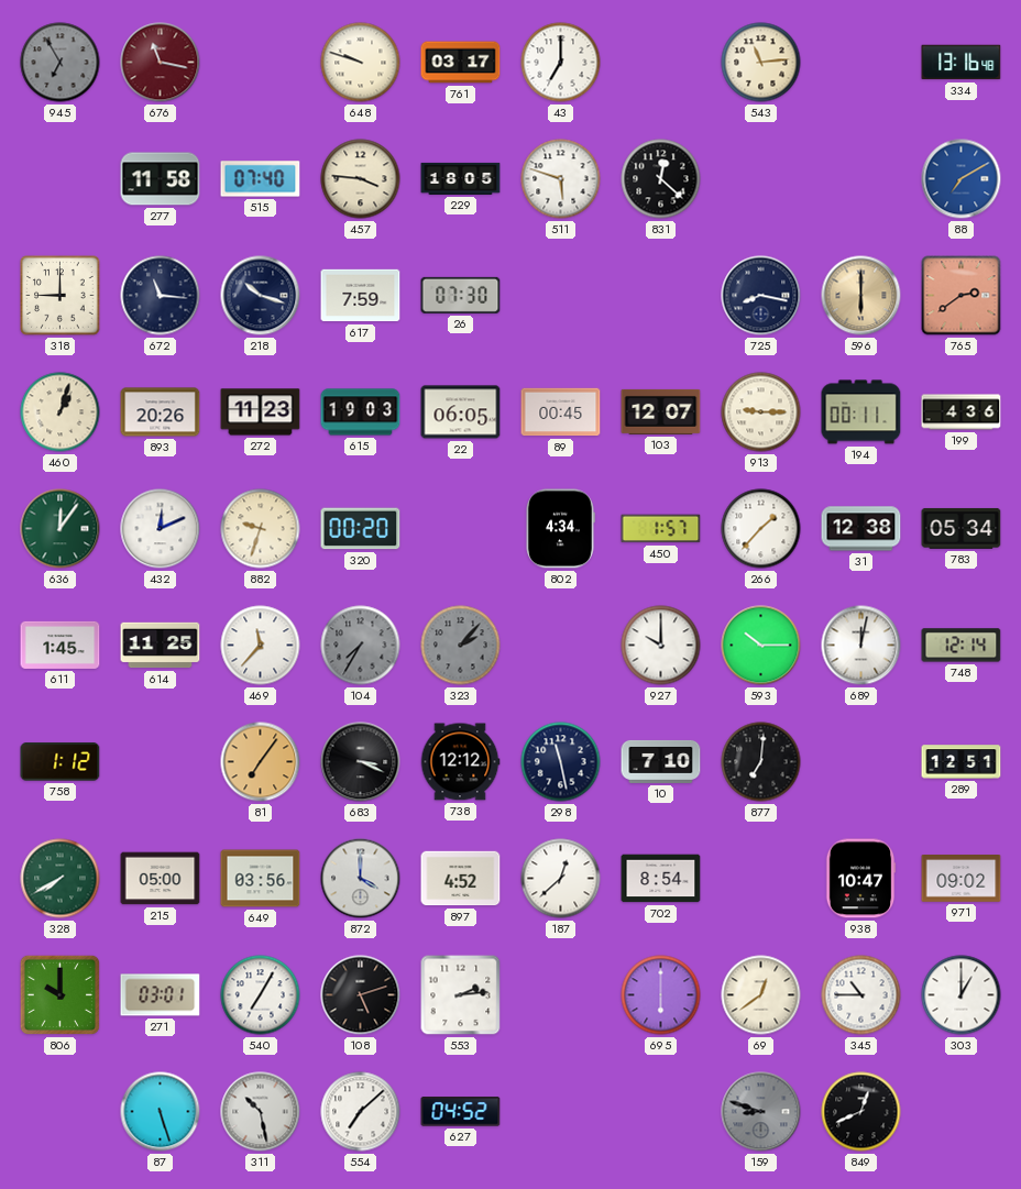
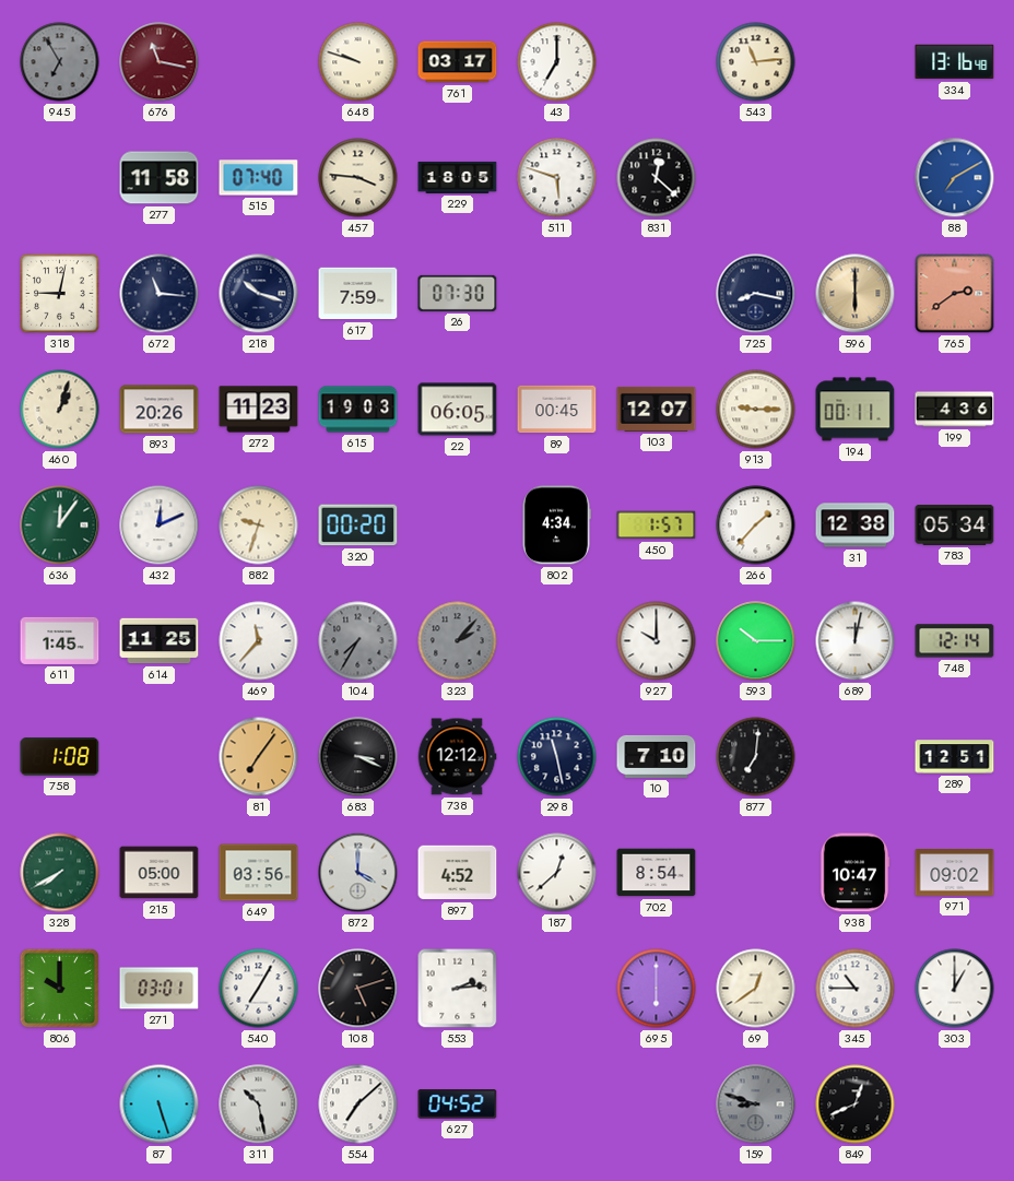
318: 9:00 -> 9:02 (60, 294)
758: 1:12 -> 1:08 (60, 757)
